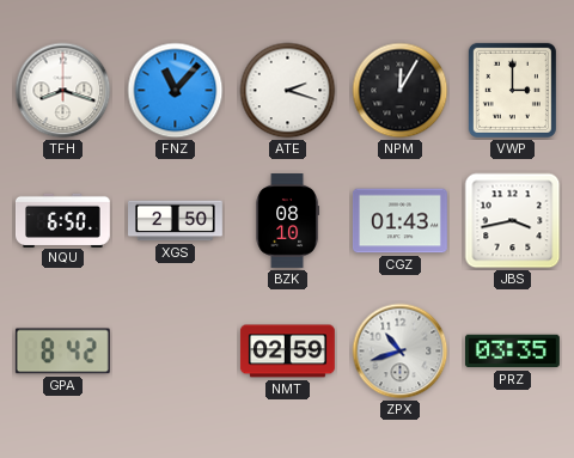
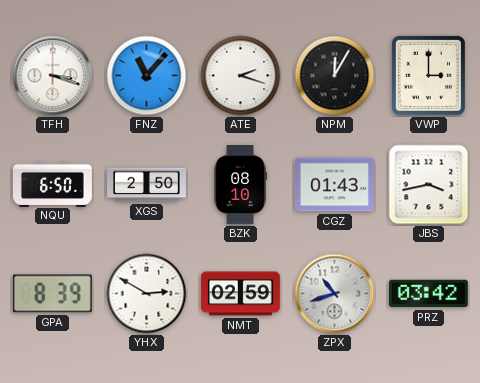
TFH: 8:18 -> 3:18 (53, 76)
GPA: 8:42 -> 8:39 (52, 294)
YHX: none -> 2:50 (147, 294)
PRZ: 03:35 -> 03:42 (428, 294)
